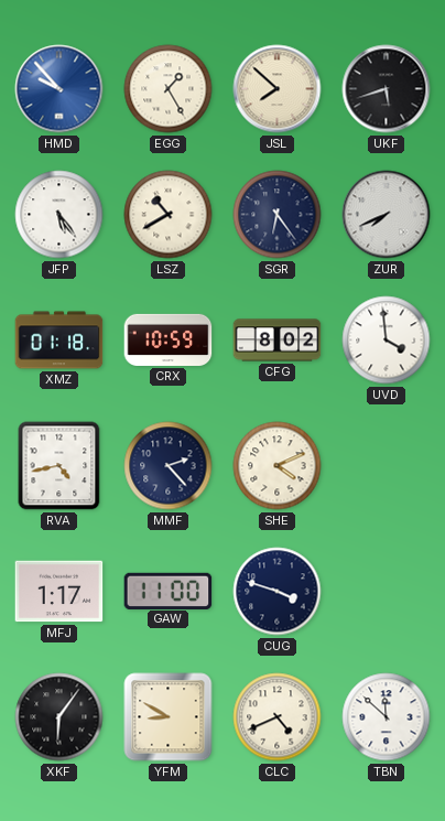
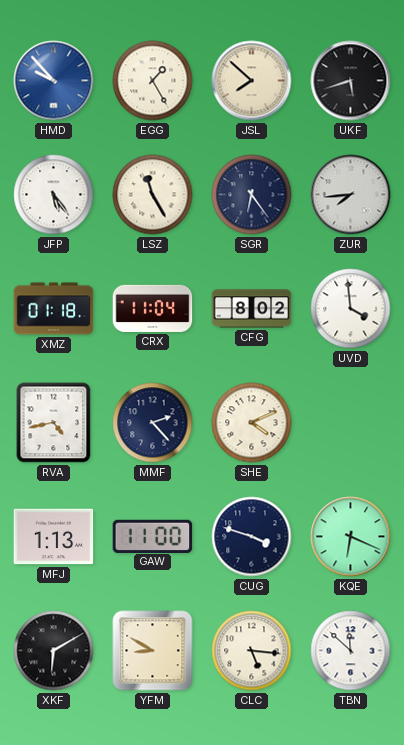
LSZ: 10:40 -> 11:25 (153, 195)
ZUR: 7:41 -> 7:44 (351, 195)
CRX: 10:59 -> 11:04 (153, 308)
MFJ: 1:17 -> 1:13 (54, 537)
KQE: none -> 6:19 (351, 537)
XKF: 6:06 -> 6:10 (54, 651)
CLC: 4:41 -> 5:16 (252, 651)
